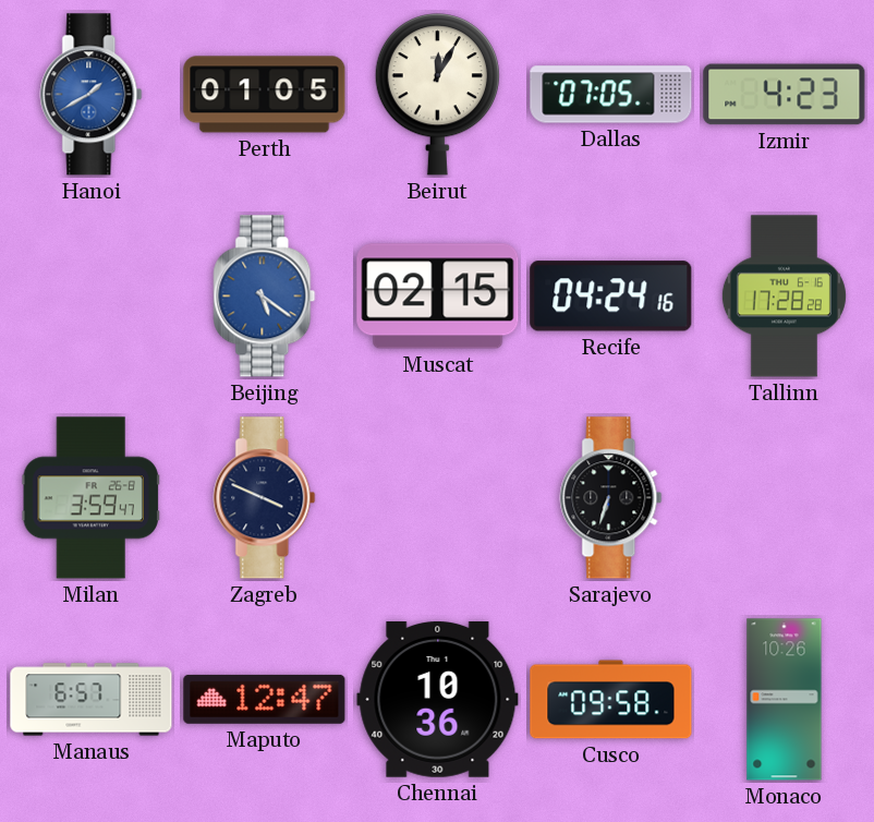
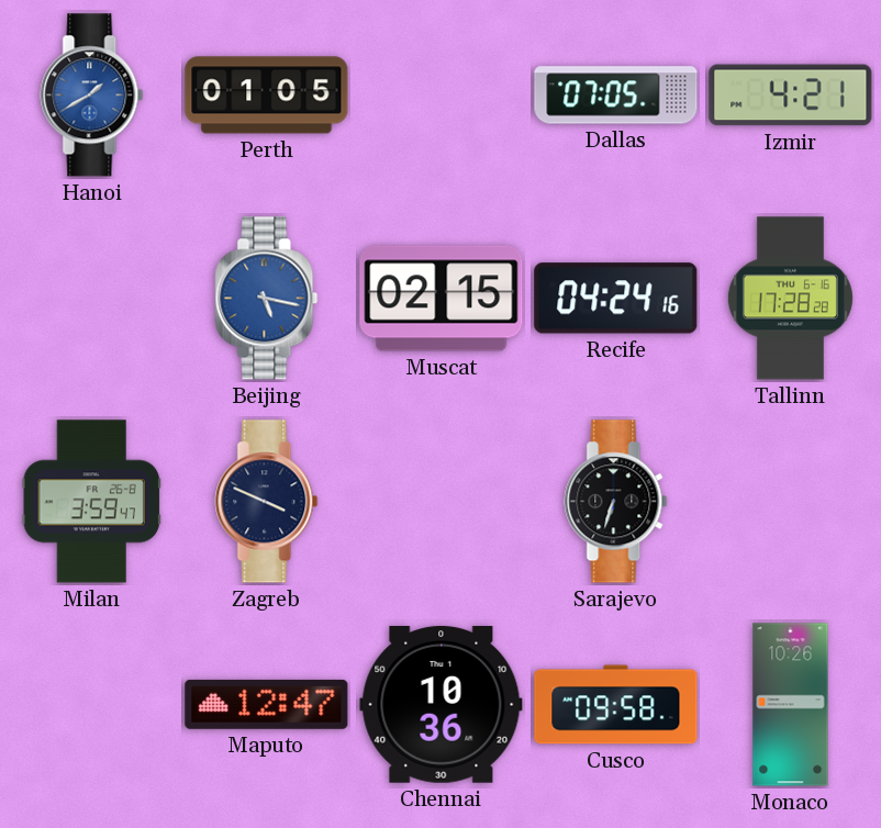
Beirut: 12:05 -> none (437, 95)
Izmir: 4:23 -> 4:21 (791, 96)
Beijing: 5:21 -> 5:17 (267, 299)
Manaus: 6:57 -> none (92, 700)
